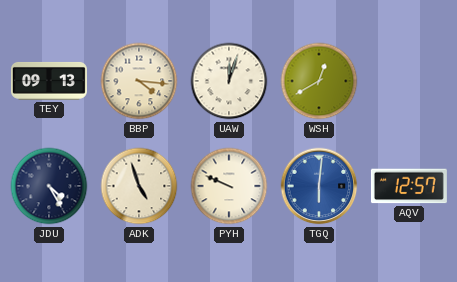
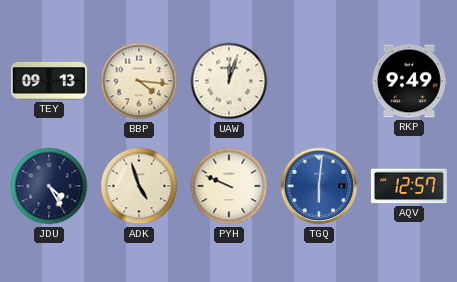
WSH: 12:40 -> none (319, 81)
RKP: none -> 9:49 (409, 81)
